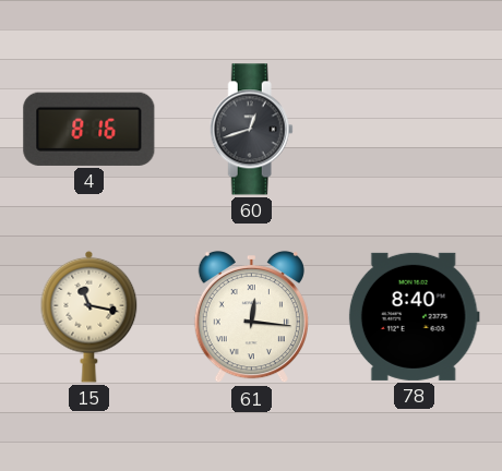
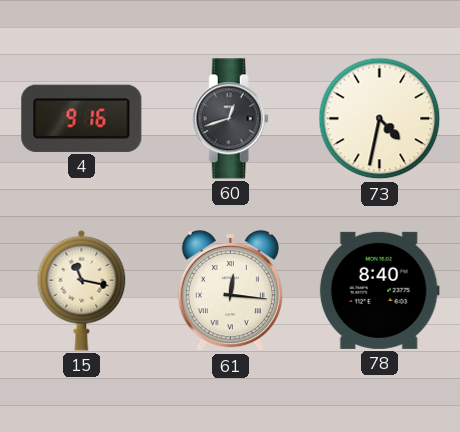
4: 8:16 -> 9:16 (82, 118)
73: none -> 4:32 (380, 119)
